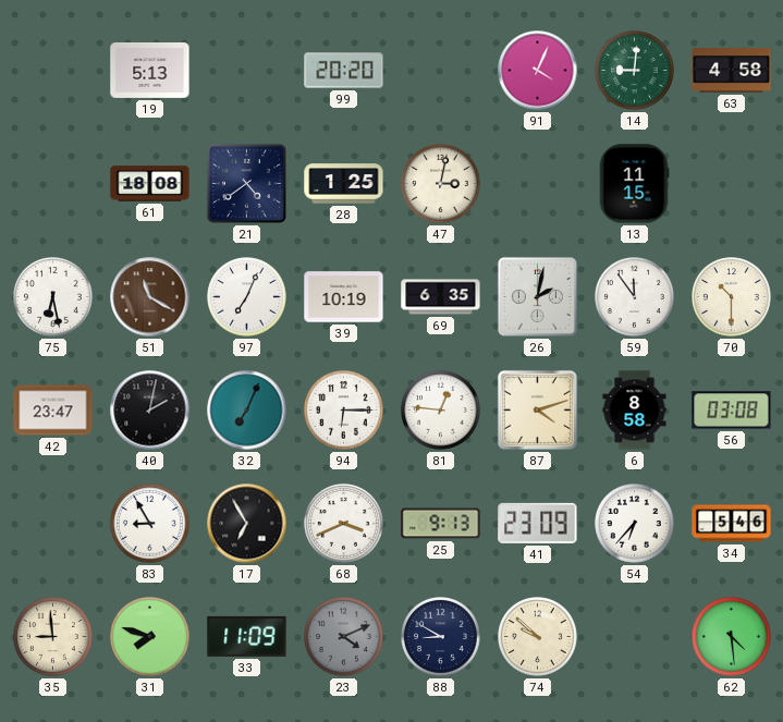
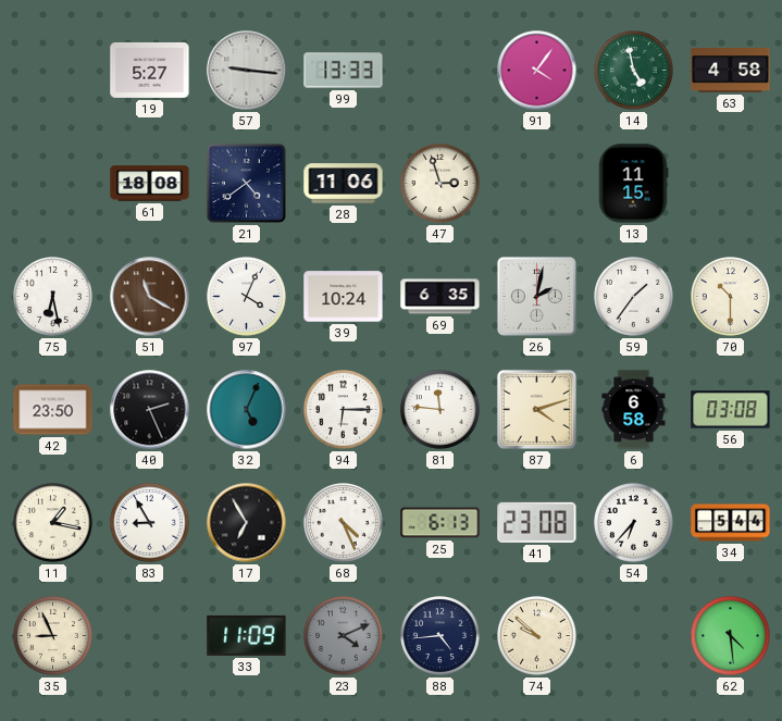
19: 5:13 -> 5:27 (150, 70)
57: none -> 9:16 (247, 71)
99: 20:20 -> 13:33 (344, 71)
91: 4:04 -> 4:06 (537, 71)
14: 9:01 -> 4:58 (634, 71)
28: 1:25 -> 11:06 (344, 184)
47: 3:02 -> 2:57 (440, 184)
97: 7:04 -> 4:04 (247, 297)
39: 10:19 -> 10:24 (344, 297)
59: 11:54 -> 1:36 (634, 297)
42: 23:47 -> 23:50 (53, 410)
40: 2:02 -> 2:26 (150, 410)
32: 7:04 -> 5:04 (247, 410)
81: 12:46 -> 11:46 (440, 410)
6: 8:58 -> 6:58 (634, 410)
11: none -> 1:17 (53, 523)
68: 3:41 -> 4:26 (344, 523)
25: 9:13 -> 6:13 (440, 523)
41: 23:09 -> 23:08 (537, 522)
34: 5:46 -> 5:44 (731, 523)
35: 8:59 -> 8:56 (53, 636)
31: 7:48 -> none (150, 637)
88: 8:50 -> 4:44 (440, 636)
